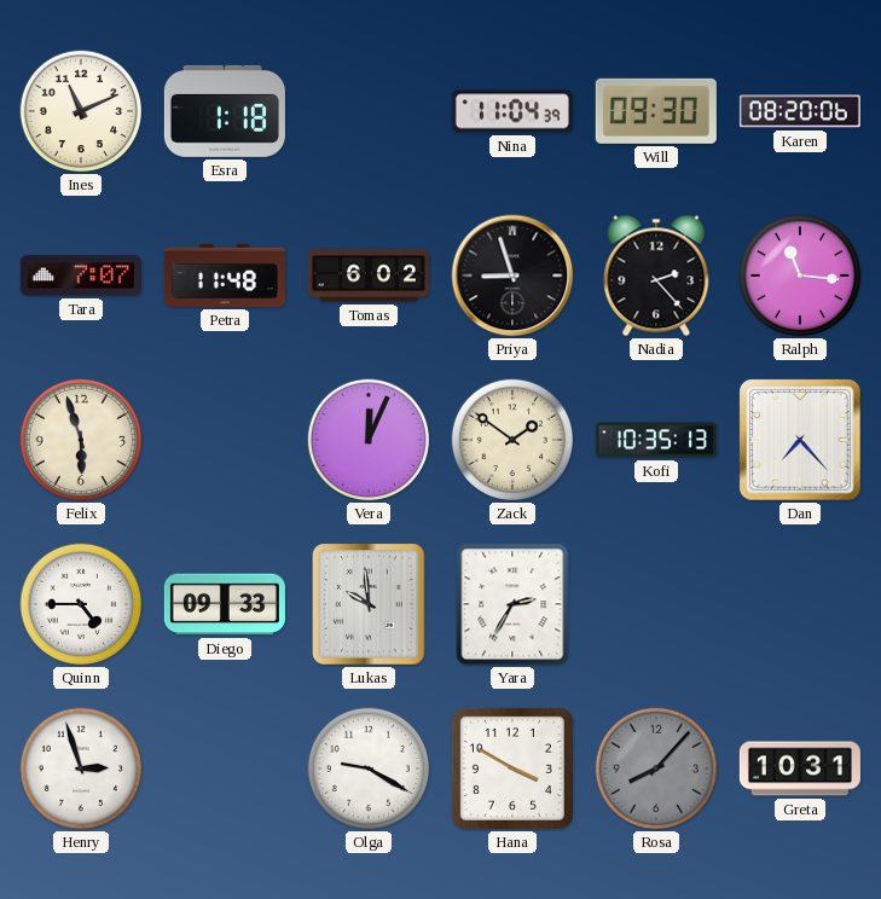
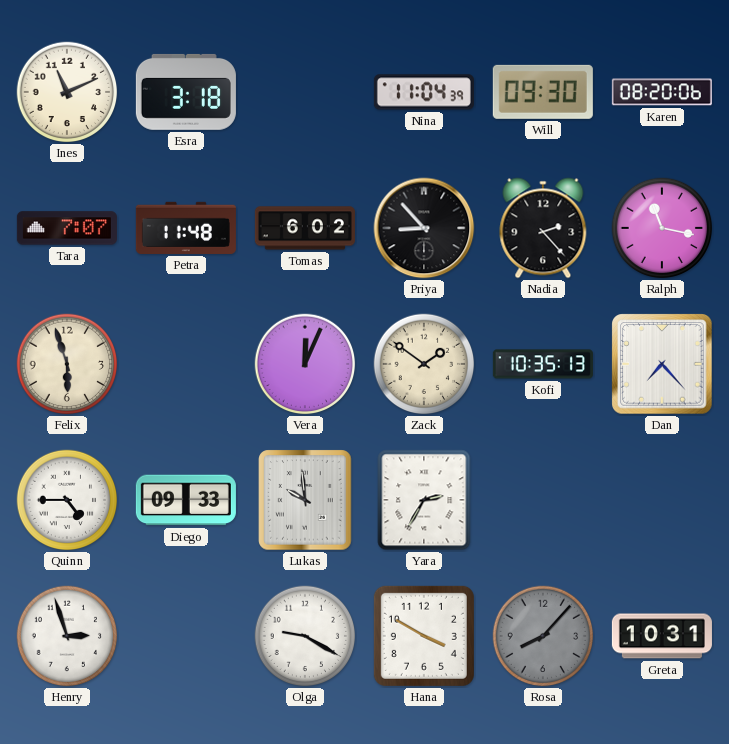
Esra: 1:18 -> 3:18 (186, 92)
Priya: 8:57 -> 8:53 (424, 228)
Ralph: 11:16 -> 11:17 (662, 228)
